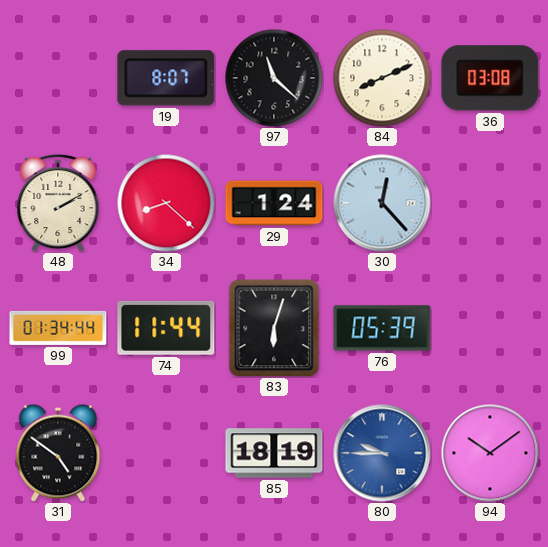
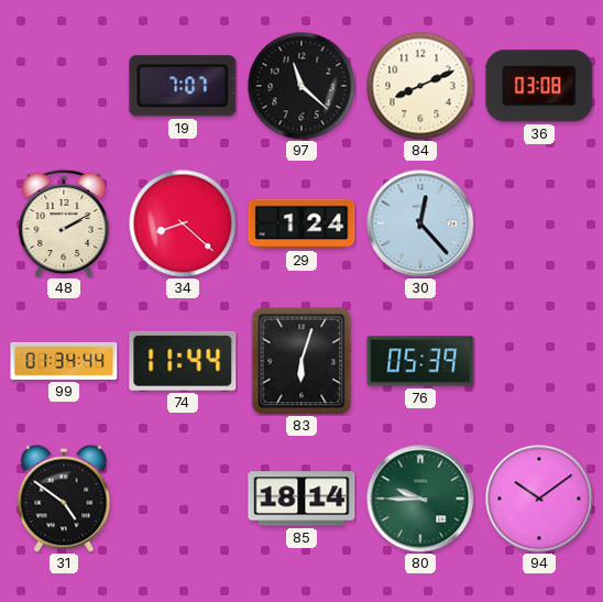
19: 8:07 -> 7:07 (183, 86)
85: 18:19 -> 18:14 (301, 499)
80 dial: blue -> green (420, 499)
